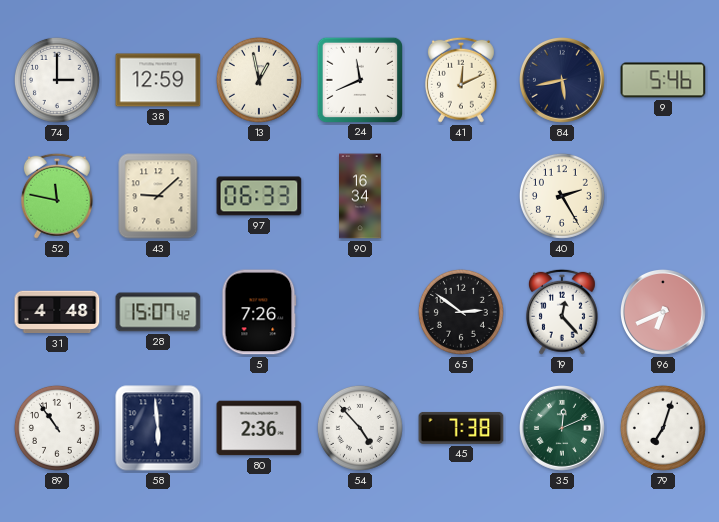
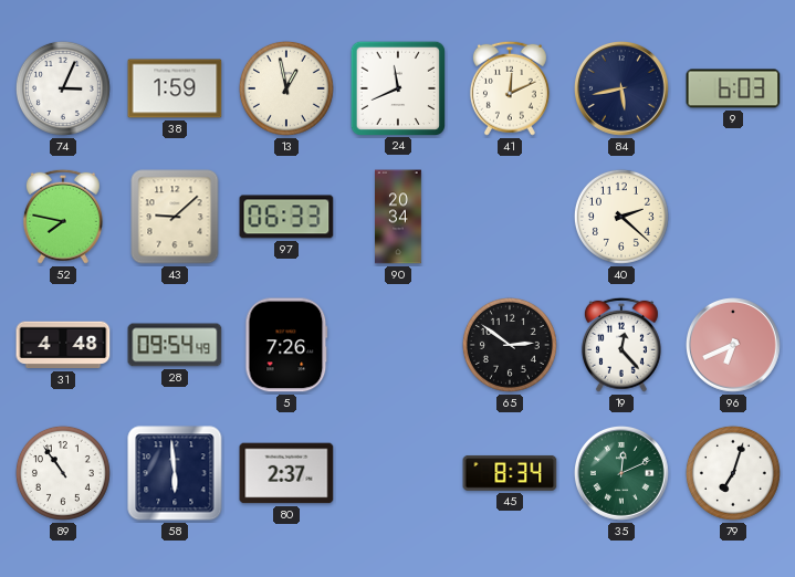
74: 3:00 -> 3:04 (63, 88)
38: 12:59 -> 1:59 (175, 88)
9: 5:46 -> 6:03 (733, 88)
52: 11:47 -> 7:47 (63, 217)
90: 16:34 -> 20:34 (399, 217)
40: 2:25 -> 2:22 (621, 217)
28: 15:07 -> 09:54 (175, 345)
80: 2:36 -> 2:37 (286, 473)
54: 4:53 -> none (360, 428)
45: 7:38 -> 8:34 (510, 473)
